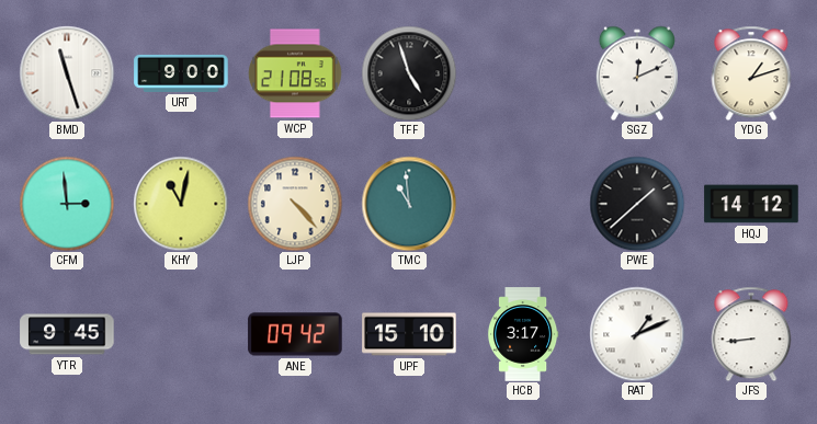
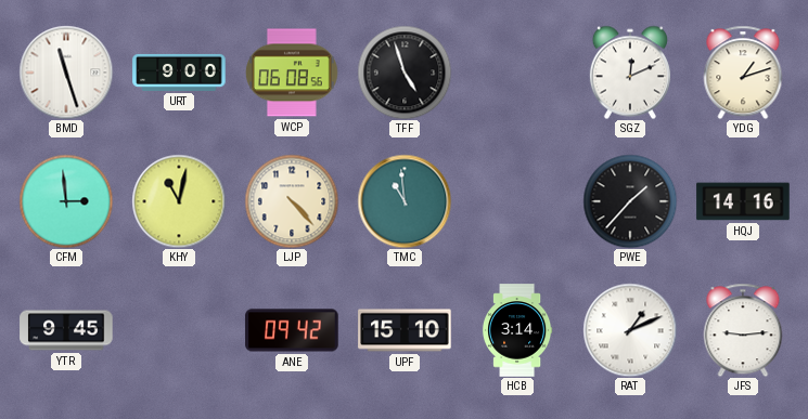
WCP: 21:08 -> 06:08 (292, 73)
PWE: 1:38 -> 1:37 (630, 201)
HQJ: 14:12 -> 14:16 (743, 201)
HCB: 3:17 -> 3:14 (517, 330)
JFS: 8:44 -> 9:14 (743, 330)
